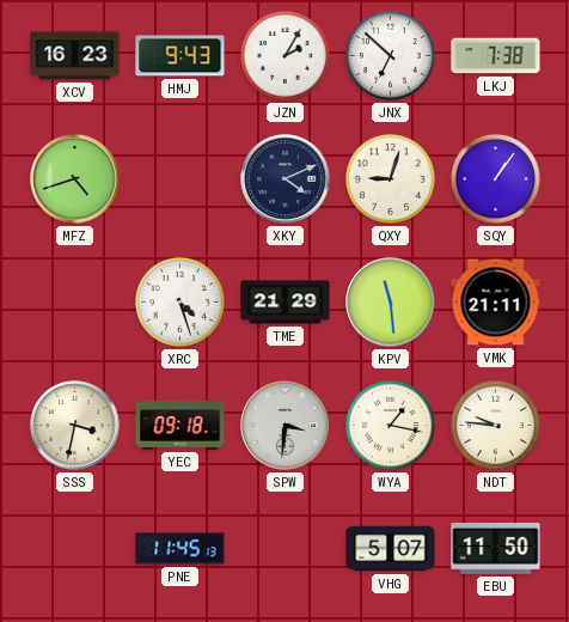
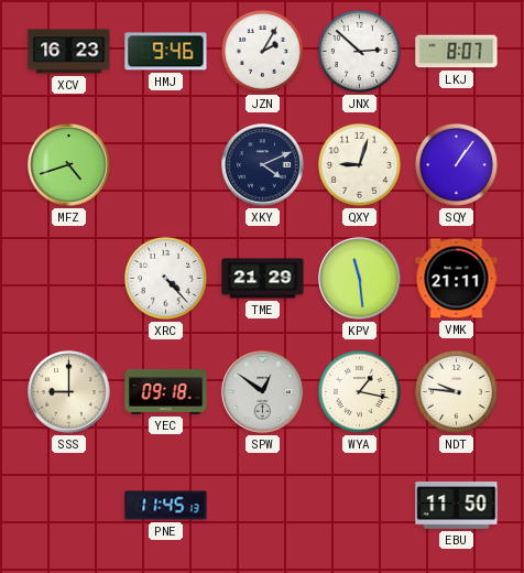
HMJ: 9:43 -> 9:46 (166, 52)
JNX: 6:52 -> 2:52 (359, 51)
LKJ: 7:38 -> 8:07 (457, 52)
XRC: 4:27 -> 4:23 (165, 278)
SSS: 3:32 -> 9:00 (69, 392)
SPW: 3:31 -> 12:51 (263, 392)
VHG: 5:07 -> none (391, 549)
